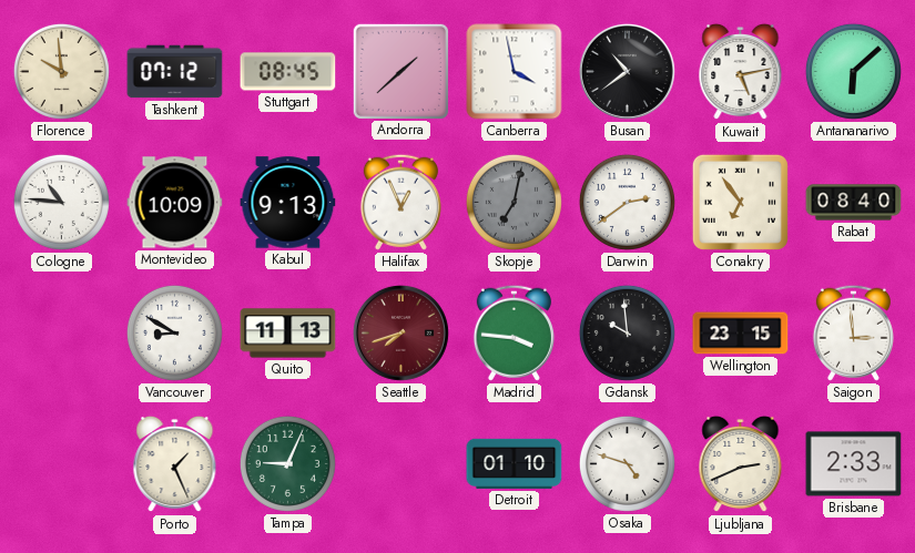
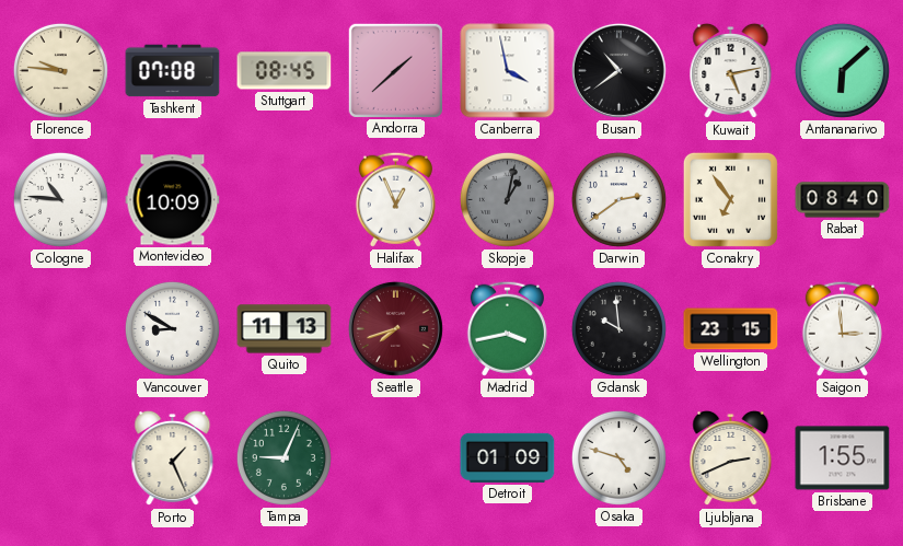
Florence: 9:59 -> 9:46 (60, 70)
Tashkent: 07:12 -> 07:08 (173, 71)
Kabul: 9:13 -> none (288, 203)
Skopje: 7:02 -> 1:02 (507, 199)
Madrid: 3:46 -> 3:43 (507, 328)
Detroit: 01:10 -> 01:09 (508, 457)
Brisbane: 2:33 -> 1:55 (843, 458)
